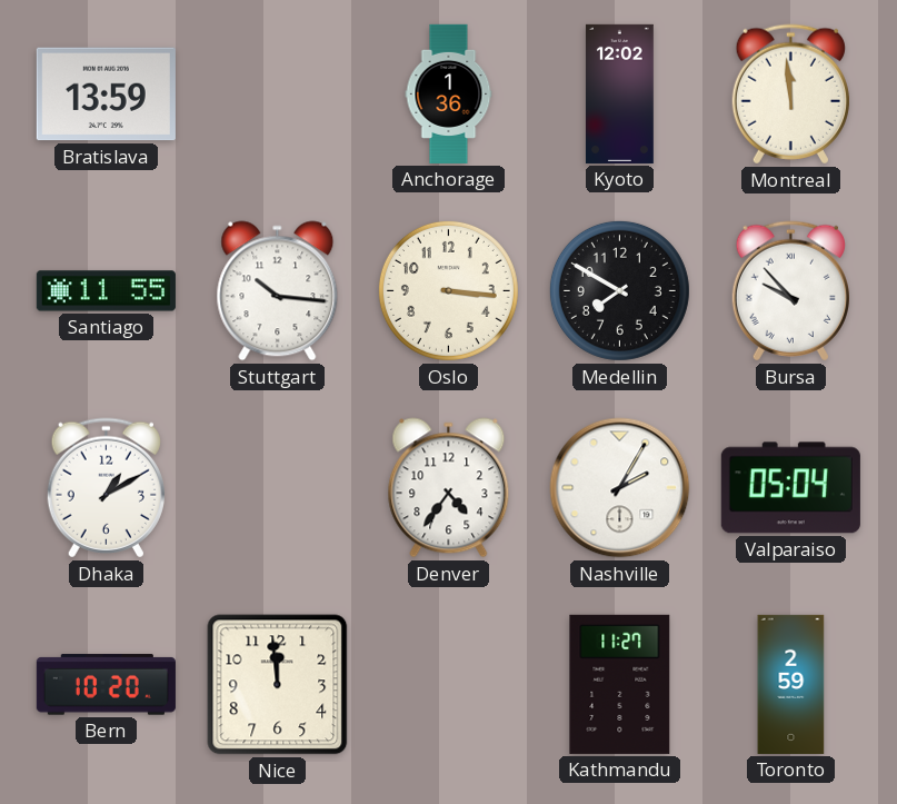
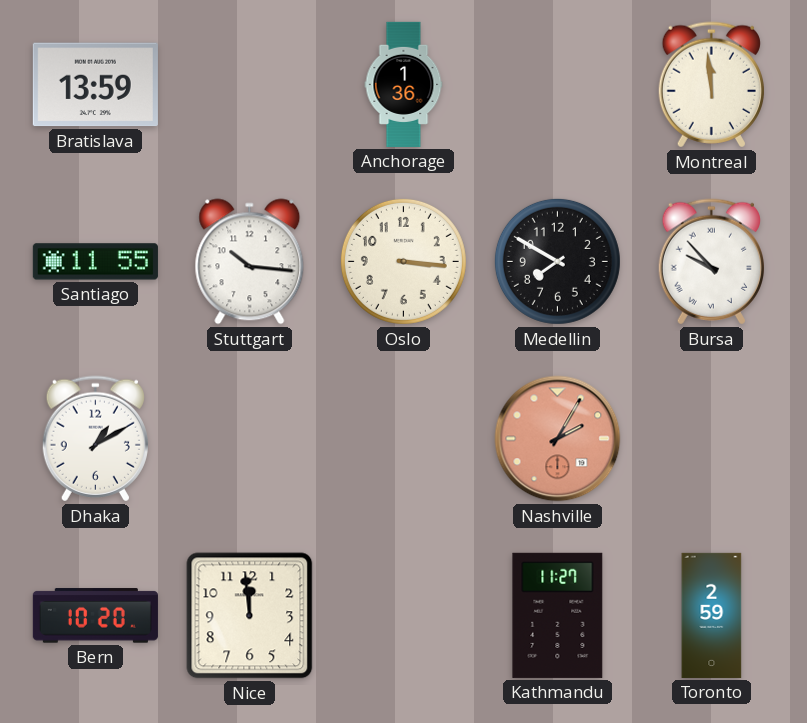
Kyoto: 12:02 -> none (619, 93)
Denver: 4:36 -> none (449, 488)
Nashville dial: white -> salmon (558, 439)
Valparaiso: 05:04 -> none (790, 488)
